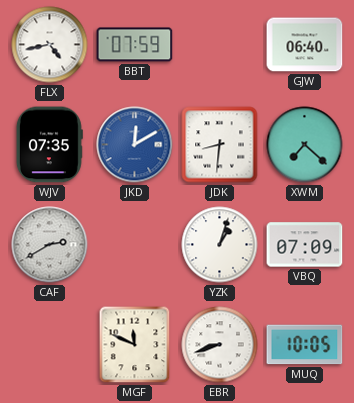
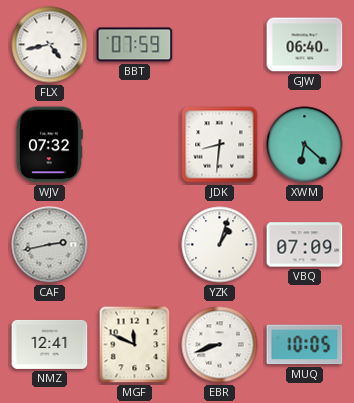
WJV: 07:35 -> 07:32 (49, 145)
JKD: 12:10 -> none (135, 145)
XWM: 7:22 -> 6:22 (305, 145)
CAF: 2:40 -> 2:43 (50, 245)
NMZ: none -> 12:41 (50, 344)
